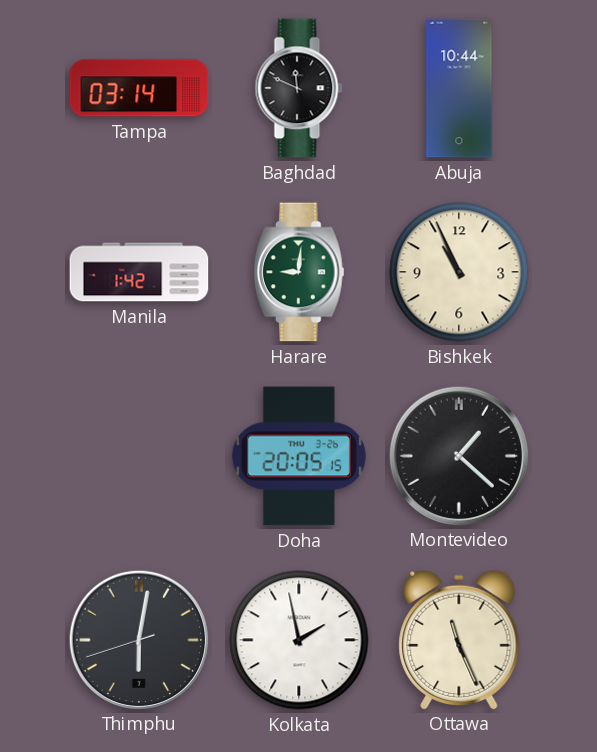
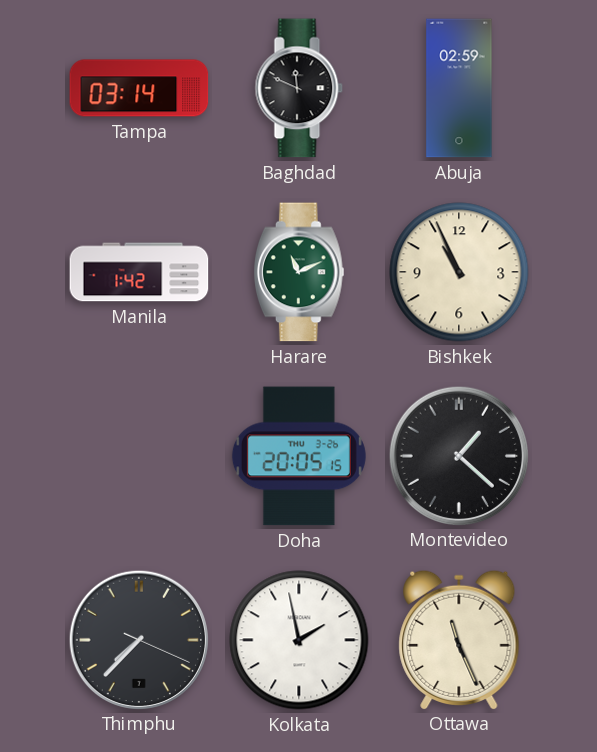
Abuja: 10:44 -> 02:59 (459, 88)
Harare: 9:01 -> 11:11 (299, 272)
Thimphu: 6:01 -> 7:37 (138, 639)
